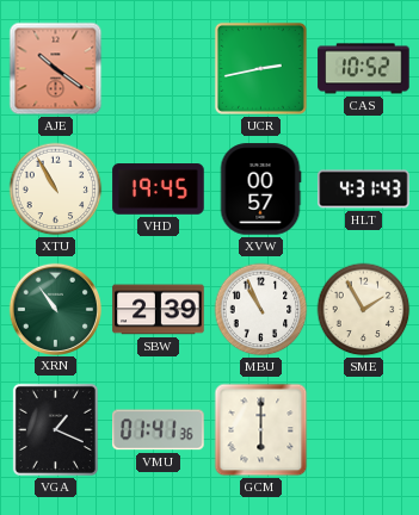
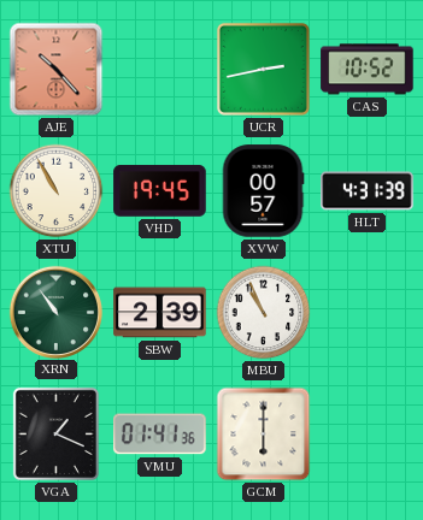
AJE: 10:21 -> 10:23 (57, 70)
HLT: 4:31:43 -> 4:31:39 (368, 191)
SME: 1:55 -> none (364, 310)
